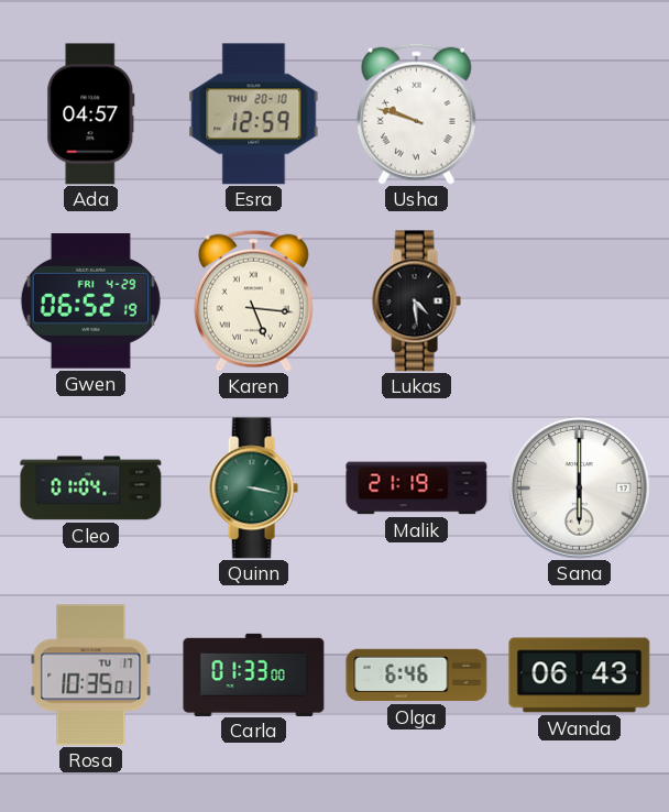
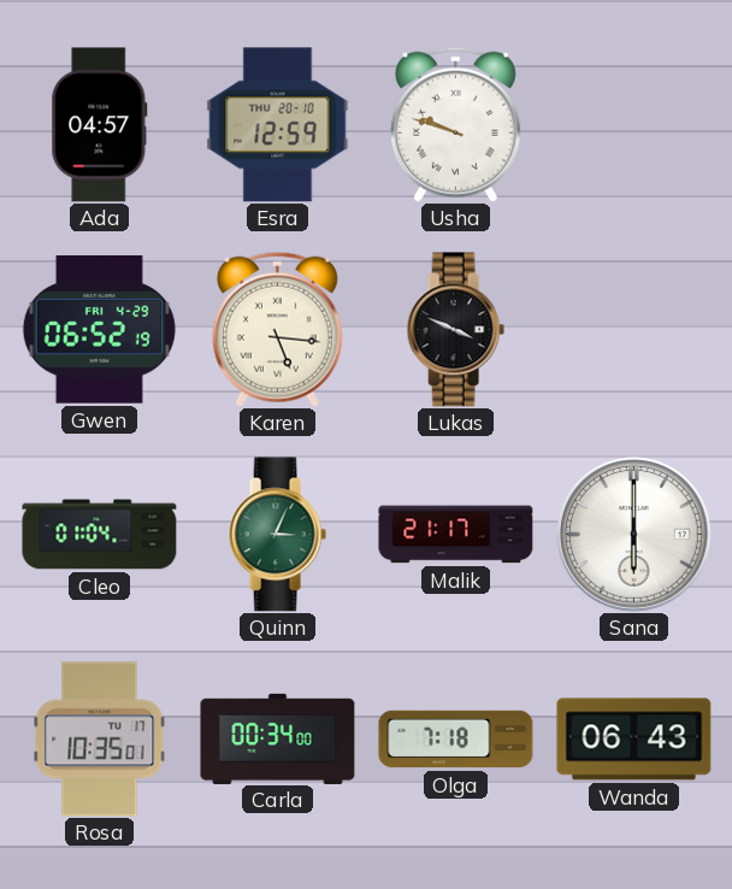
Lukas: 4:29 -> 3:49 (455, 330)
Quinn: 3:17 -> 3:04 (277, 535)
Malik: 21:19 -> 21:17 (456, 535)
Carla: 01:33 -> 00:34 (278, 738)
Olga: 6:46 -> 7:18 (456, 740)
